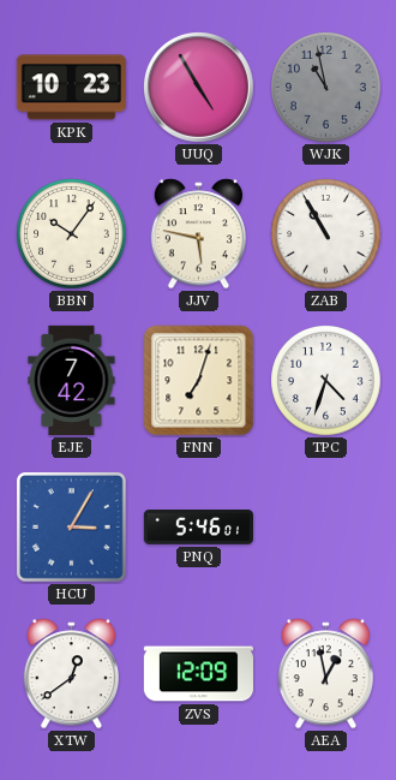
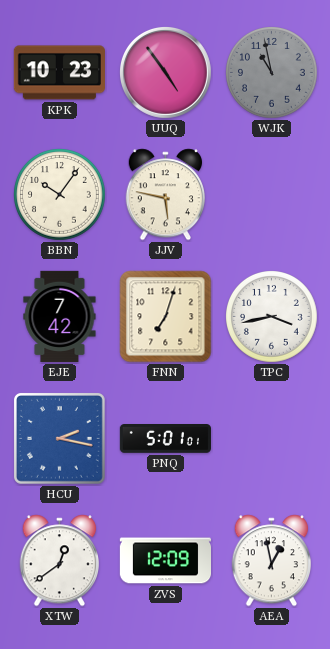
UUQ: 4:55 -> 4:54 (165, 72)
ZAB: 10:55 -> none (326, 234)
TPC: 4:33 -> 3:43 (272, 317)
HCU: 3:05 -> 2:17 (59, 438)
PNQ: 5:46 -> 5:01 (165, 439)
